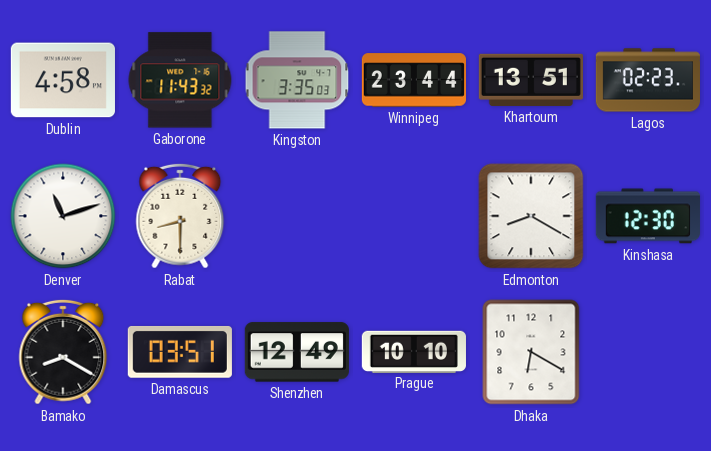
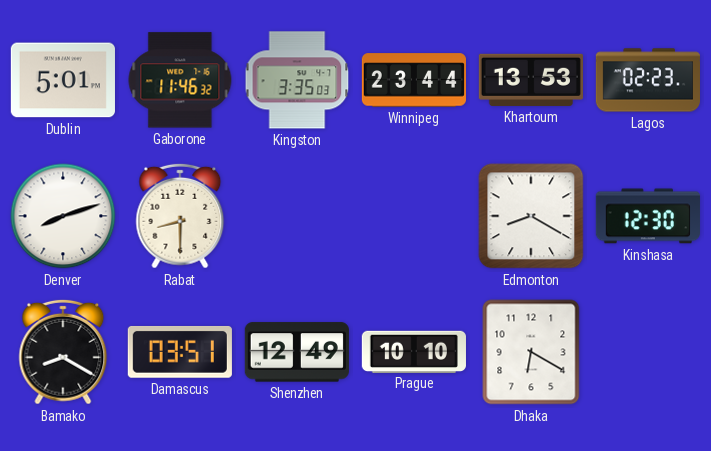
Dublin: 4:58 -> 5:01 (63, 80)
Gaborone: 11:43 -> 11:46 (180, 80)
Khartoum: 13:51 -> 13:53 (531, 80)
Denver: 11:12 -> 8:12 (63, 216)
